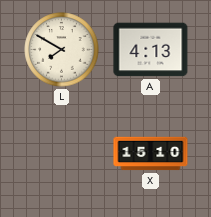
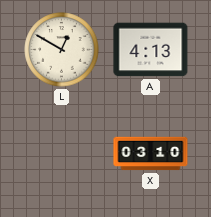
L: 7:50 -> 12:50 (62, 50)
X: 15:10 -> 03:10 (151, 154)
